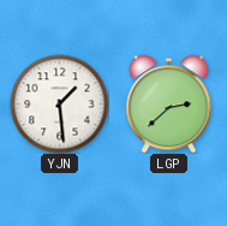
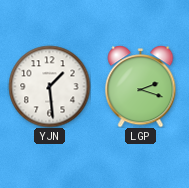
LGP: 2:38 -> 2:18 (141, 86)
